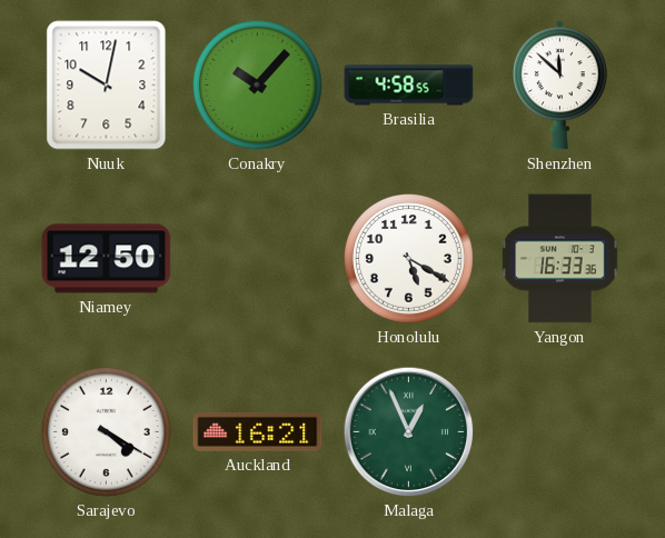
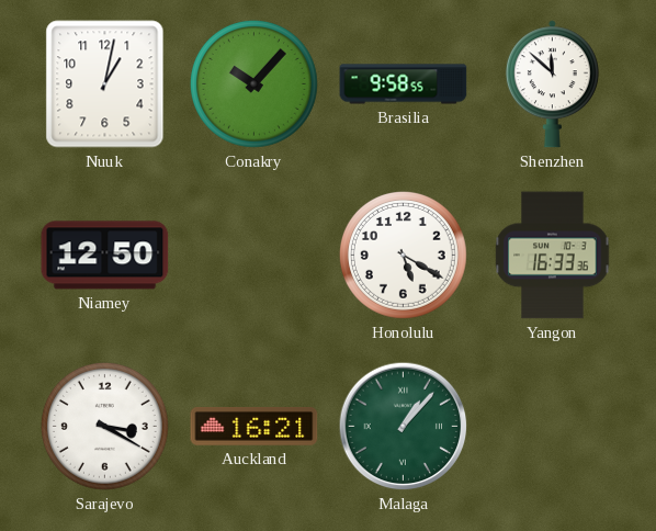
Nuuk: 10:02 -> 1:02 (105, 84)
Brasilia: 4:58 -> 9:58 (404, 84)
Sarajevo: 4:20 -> 3:20 (104, 426)
Malaga: 12:56 -> 1:07 (404, 427)
